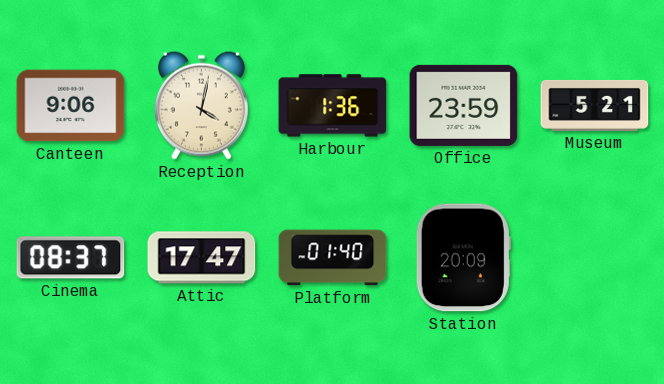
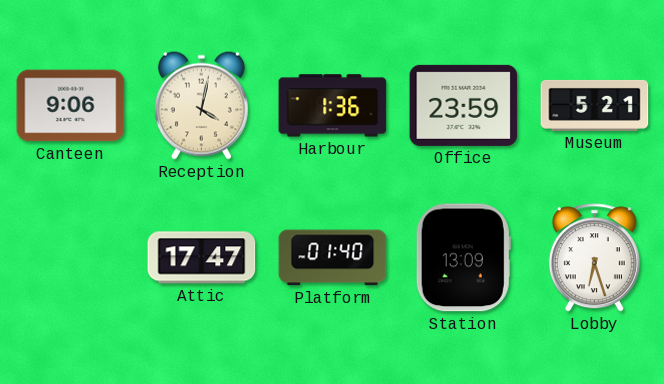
Cinema: 08:37 -> none (71, 258)
Station: 20:09 -> 13:09 (463, 258)
Lobby: none -> 6:27 (594, 258)
